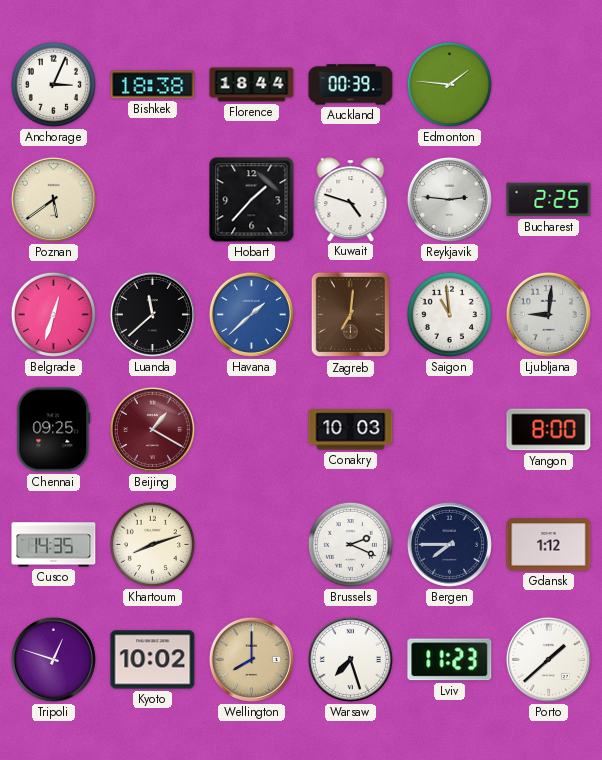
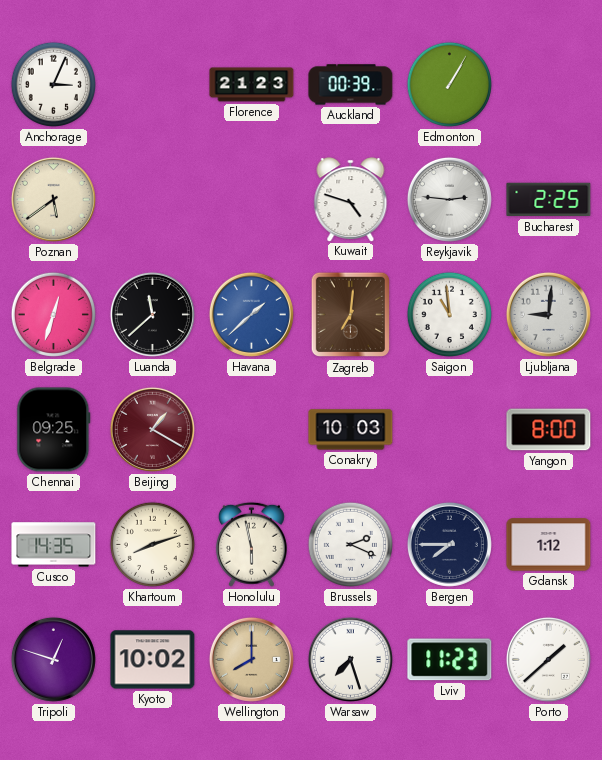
Bishkek: 18:38 -> none (153, 85)
Florence: 18:44 -> 21:23 (252, 85)
Edmonton: 1:46 -> 1:05 (449, 84)
Hobart: 1:37 -> none (252, 200)
Honolulu: none -> 5:58 (251, 544)
